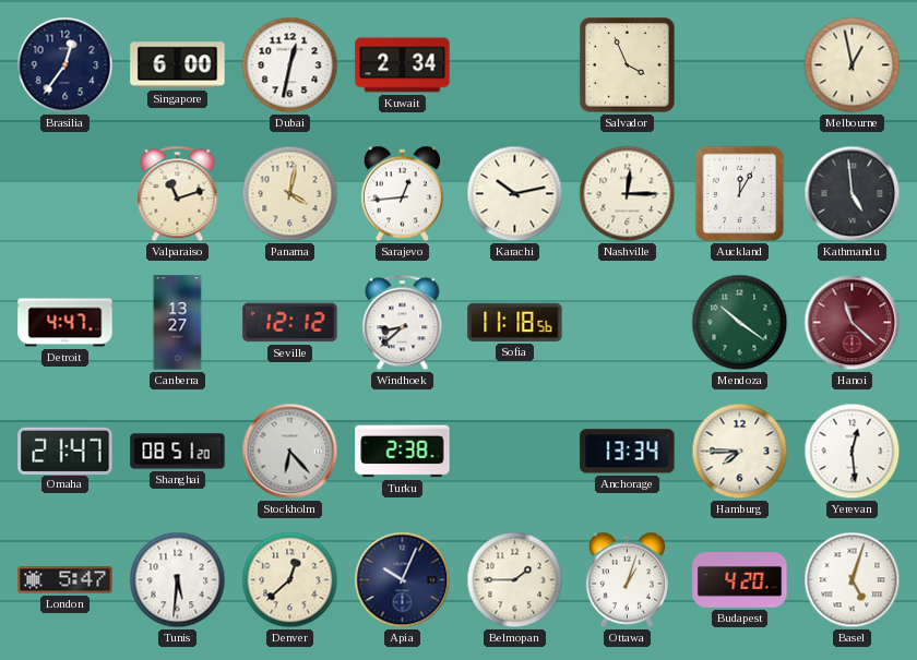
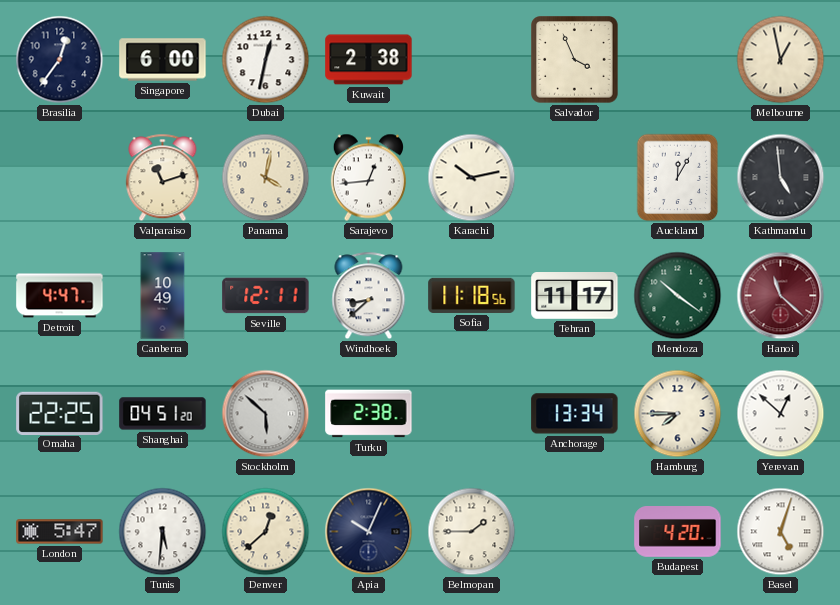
Kuwait: 2:34 -> 2:38 (369, 60)
Nashville: 12:15 -> none (628, 194)
Canberra: 13:27 -> 10:49 (163, 296)
Seville: 12:12 -> 12:11 (266, 296)
Tehran: none -> 11:17 (575, 296)
Omaha: 21:47 -> 22:25 (60, 413)
Shanghai: 08:51 -> 04:51 (163, 414)
Stockholm: 6:23 -> 5:52 (266, 414)
Yerevan: 12:29 -> 12:52 (781, 414)
Ottawa: 1:03 -> none (627, 580)
